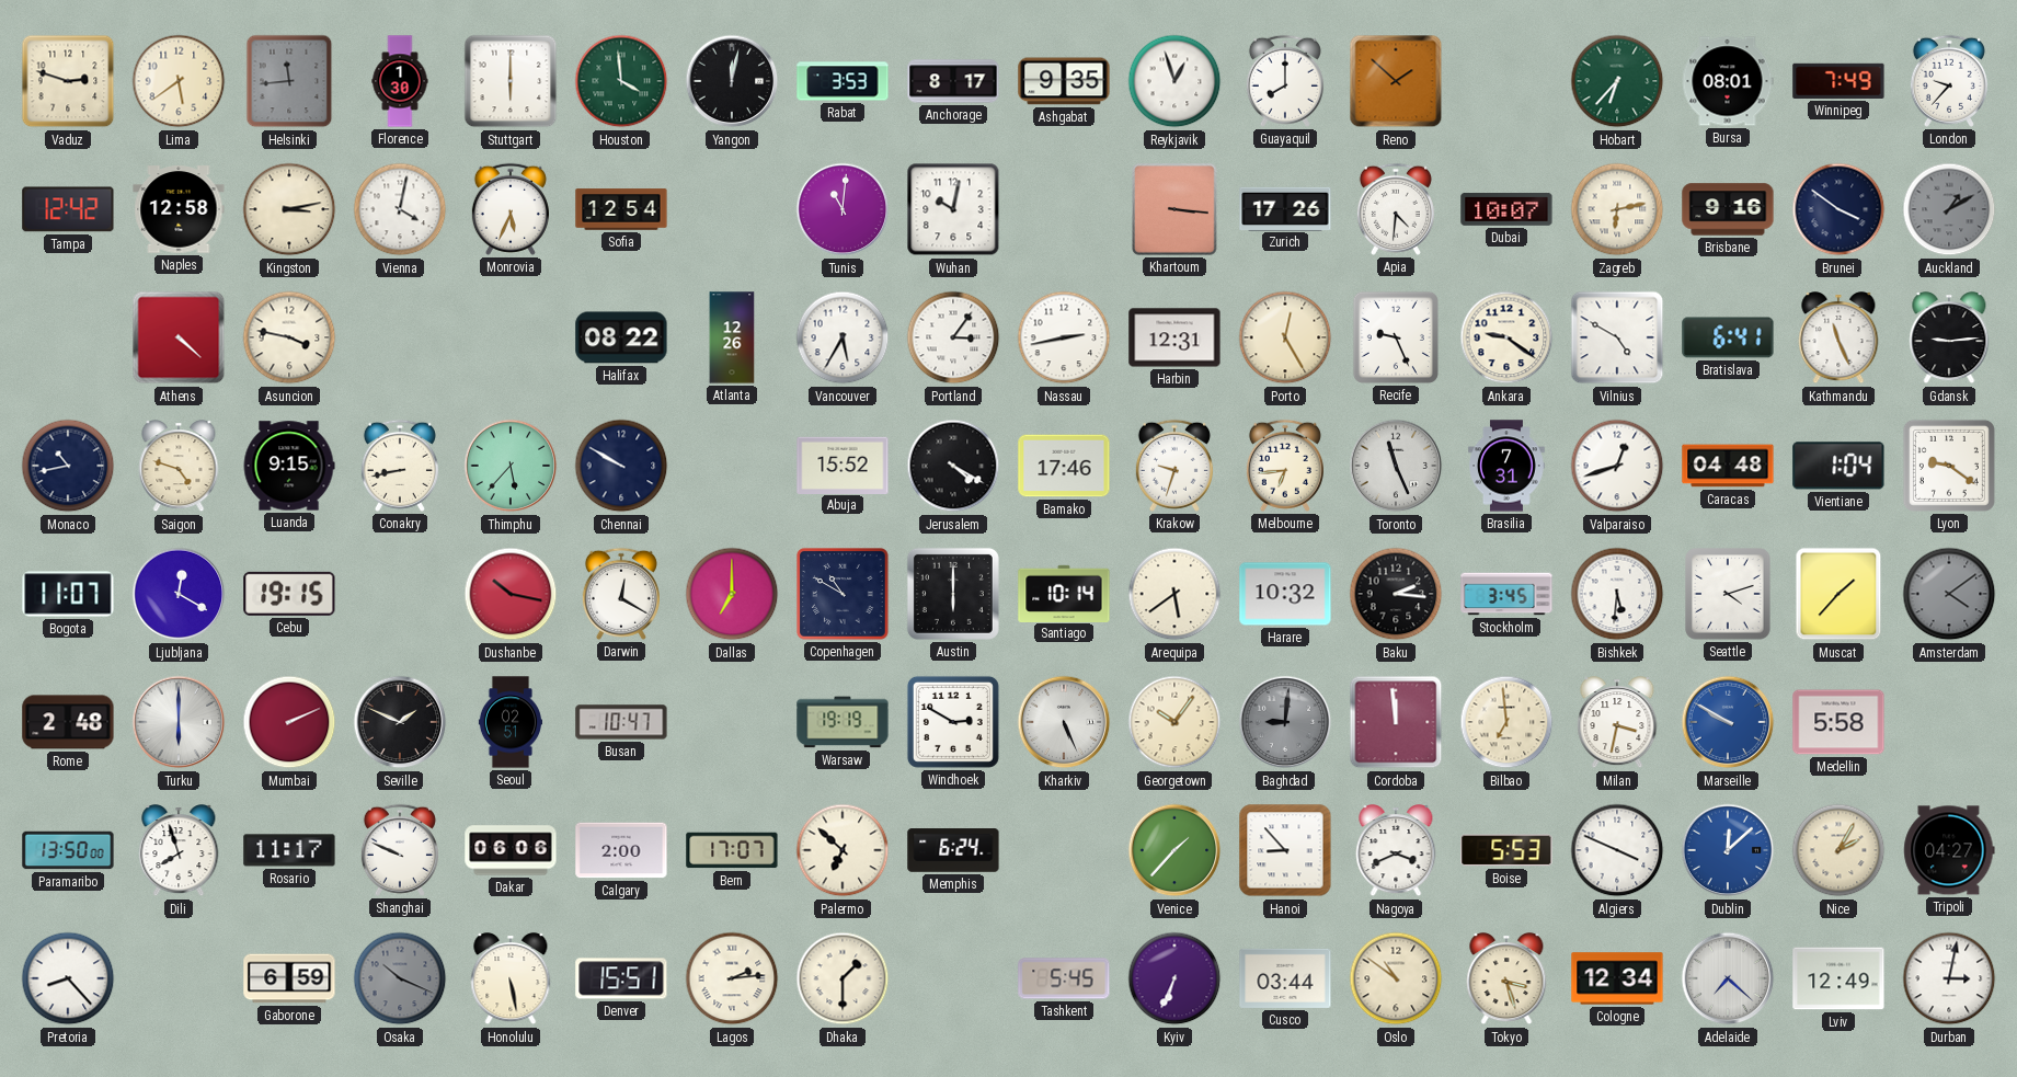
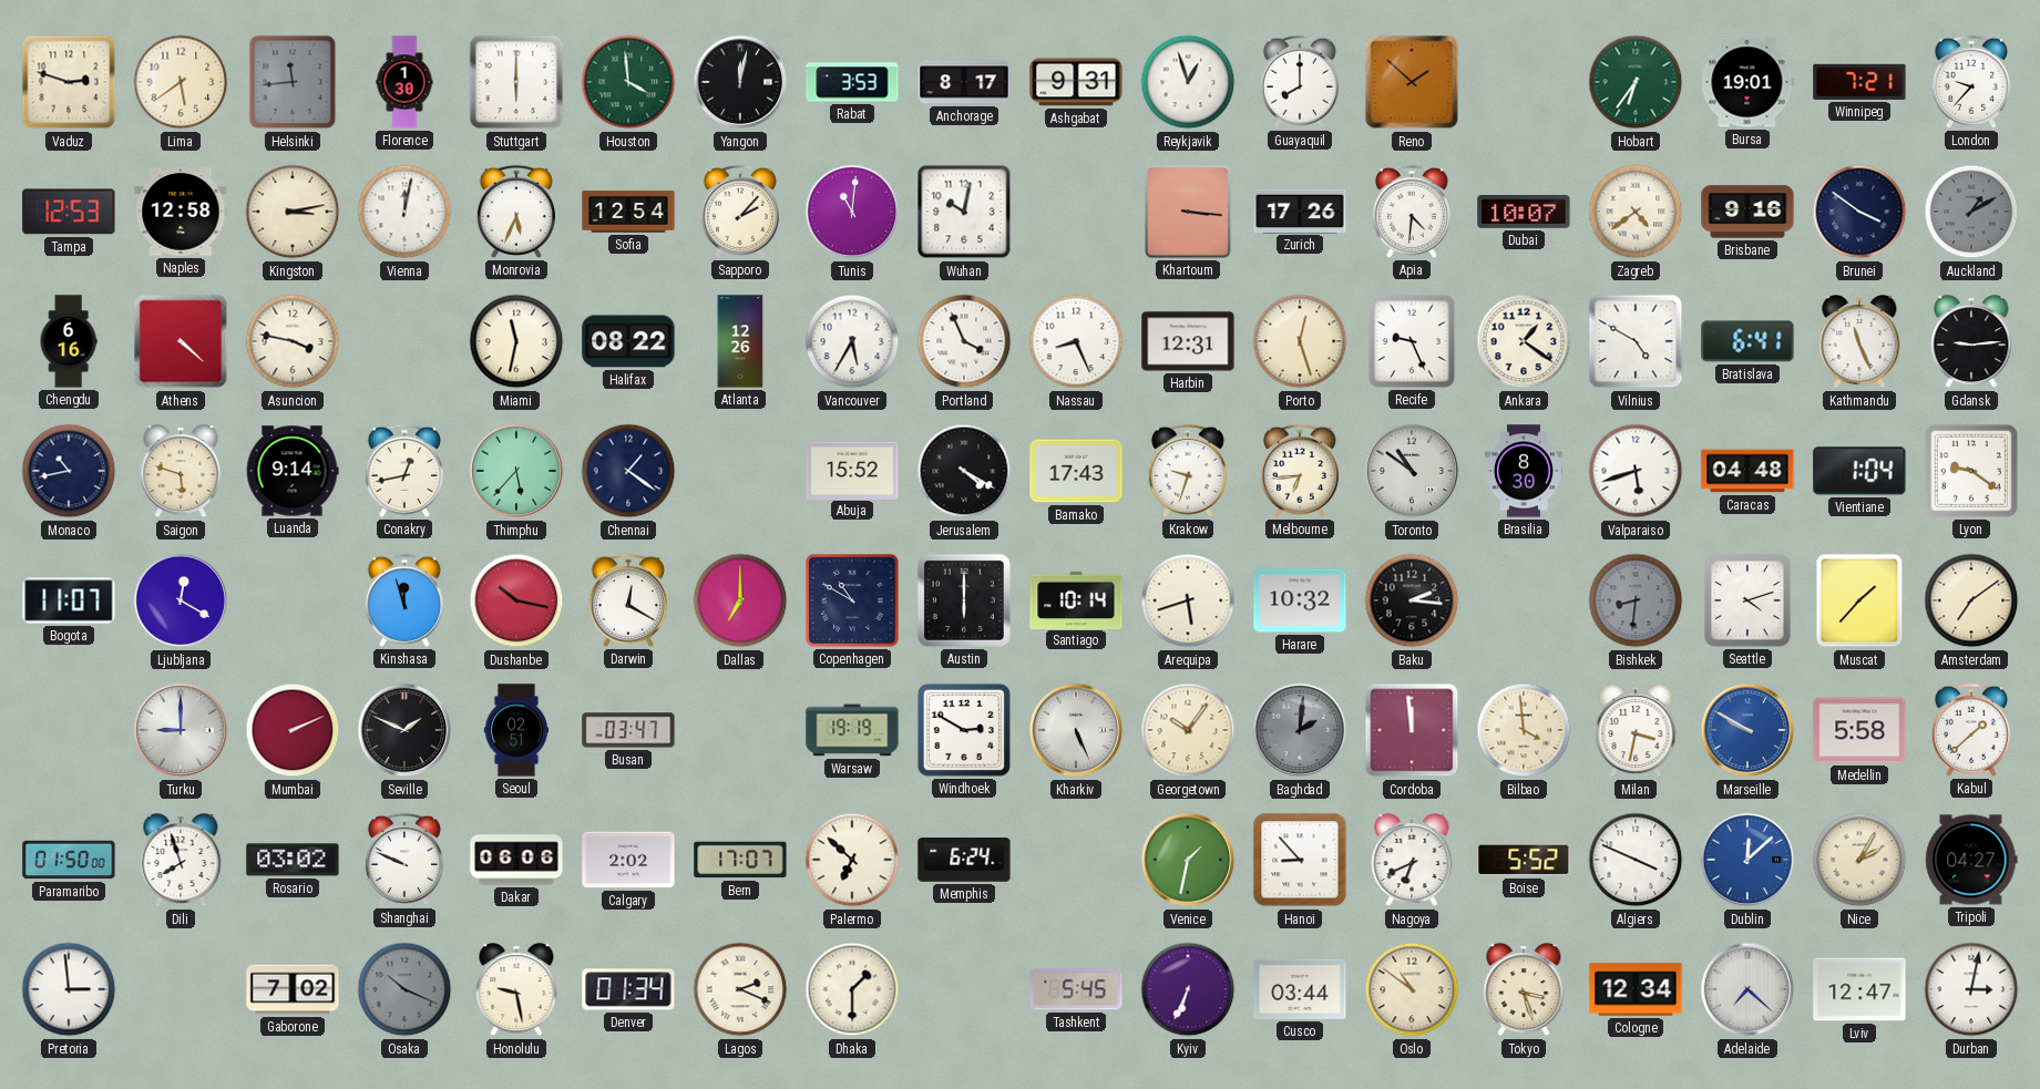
Ashgabat: 9:35 -> 9:31 (1076, 82)
Hobart: 6:37 -> 6:36 (1636, 82)
Bursa: 08:01 -> 19:01 (1747, 82)
Winnipeg: 7:49 -> 7:21 (1859, 82)
Tampa: 12:42 -> 12:53 (69, 212)
Vienna: 4:02 -> 12:02 (404, 212)
Sapporo: none -> 2:07 (740, 212)
Zagreb: 6:13 -> 4:39 (1636, 212)
Chengdu: none -> 6:16 (69, 341)
Miami: none -> 11:32 (516, 341)
Portland: 3:06 -> 3:56 (964, 341)
Nassau: 2:43 -> 8:26 (1076, 341)
Porto: 12:25 -> 12:27 (1300, 341)
Ankara: 9:21 -> 1:21 (1524, 341)
Saigon: 4:48 -> 5:48 (181, 472)
Luanda: 9:15 -> 9:14 (293, 471)
Conakry: 8:43 -> 12:43 (404, 471)
Chennai: 9:50 -> 1:21 (628, 471)
Bamako: 17:46 -> 17:43 (1076, 471)
Toronto: 11:26 -> 10:51 (1412, 471)
Brasilia: 7:31 -> 8:30 (1525, 471)
Valparaiso: 12:42 -> 5:42 (1636, 471)
Cebu: 19:15 -> none (289, 594)
Kinshasa: none -> 11:57 (404, 600)
Arequipa: 5:39 -> 5:42 (1188, 600)
Stockholm: 3:45 -> none (1506, 594)
Bishkek: 5:31 -> 8:31 (1636, 600)
Bishkek dial: white -> grey (1636, 600)
Amsterdam: 4:09 -> 7:09 (1971, 600)
Amsterdam dial: grey -> cream (1971, 600)
Rome: 2:48 -> none (68, 722)
Turku: 6:00 -> 9:00 (181, 730)
Busan: 10:47 -> 03:47 (628, 730)
Baghdad: 9:01 -> 2:01 (1300, 730)
Bilbao: 6:59 -> 3:59 (1524, 730)
Kabul: none -> 1:38 (1971, 730)
Paramaribo: 13:50 -> 01:50 (69, 860)
Rosario: 11:17 -> 03:02 (293, 860)
Calgary: 2:00 -> 2:02 (628, 860)
Venice: 1:37 -> 1:32 (1188, 860)
Nagoya: 3:41 -> 6:41 (1412, 861)
Boise: 5:53 -> 5:52 (1524, 860)
Pretoria: 8:23 -> 2:59 (69, 989)
Gaborone: 6:59 -> 7:02 (293, 989)
Honolulu: 5:28 -> 9:28 (516, 990)
Denver: 15:51 -> 01:34 (628, 989)
Lagos: 2:14 -> 2:19 (740, 989)
Lviv: 12:49 -> 12:47 (1859, 989)
